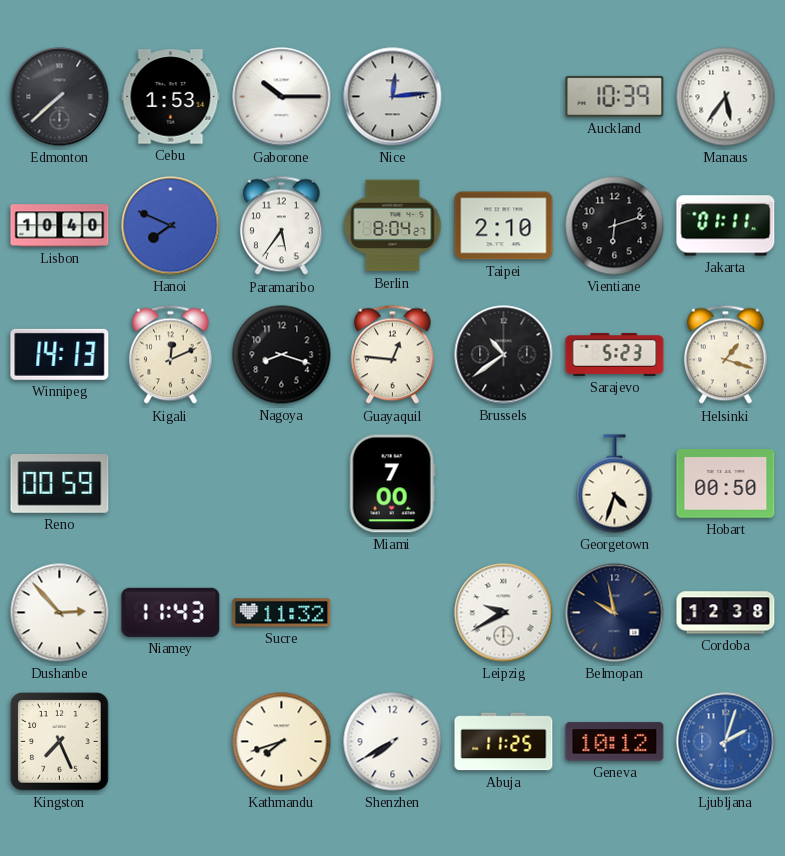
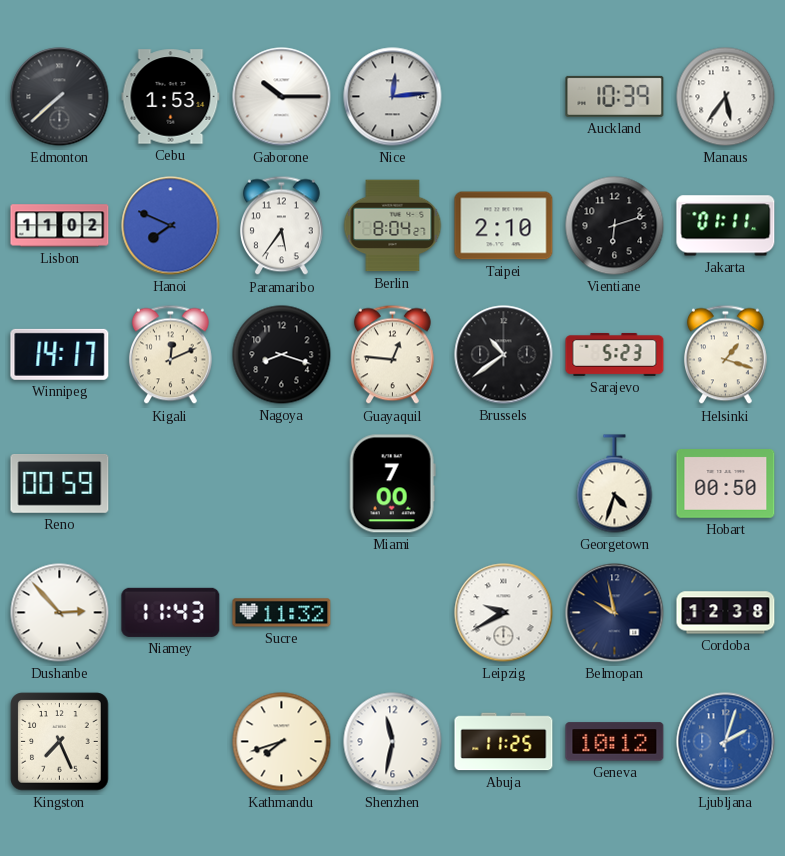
Lisbon: 10:40 -> 11:02 (60, 226)
Winnipeg: 14:13 -> 14:17 (60, 354)
Shenzhen: 7:40 -> 11:32 (393, 742)
